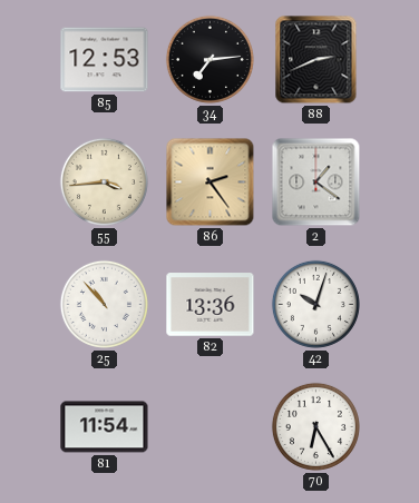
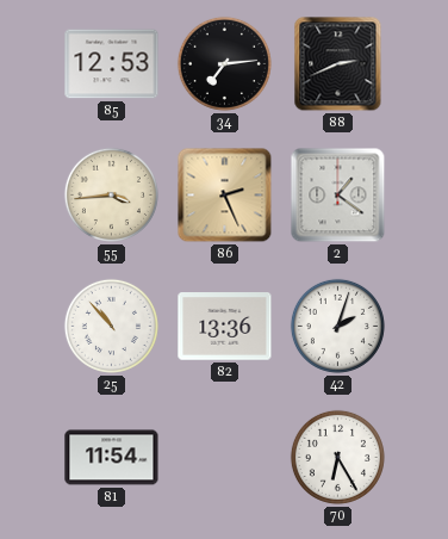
86: 2:24 -> 2:26 (225, 196)
42: 10:03 -> 2:03 (337, 326)
